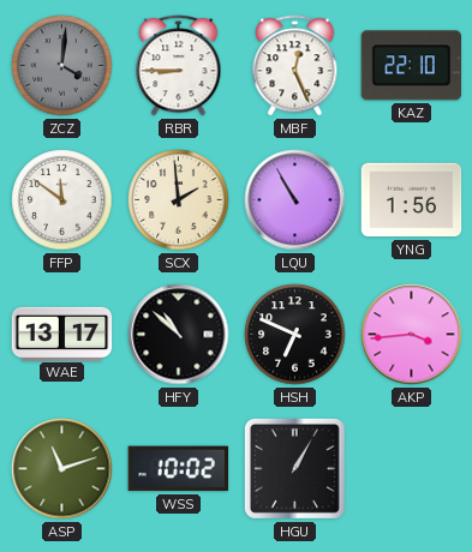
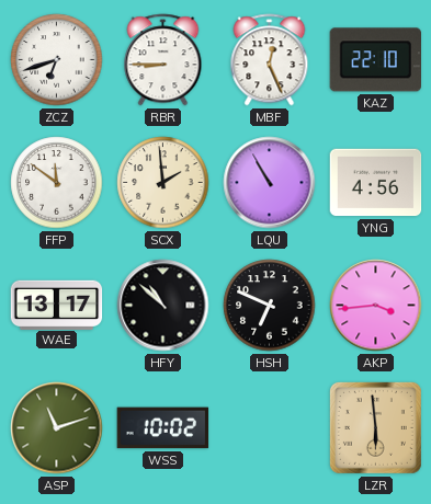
ZCZ: 4:01 -> 6:42 (57, 60)
ZCZ dial: grey -> white (57, 60)
YNG: 1:56 -> 4:56 (376, 183)
HGU: 1:05 -> none (294, 468)
LZR: none -> 5:59 (375, 427)
